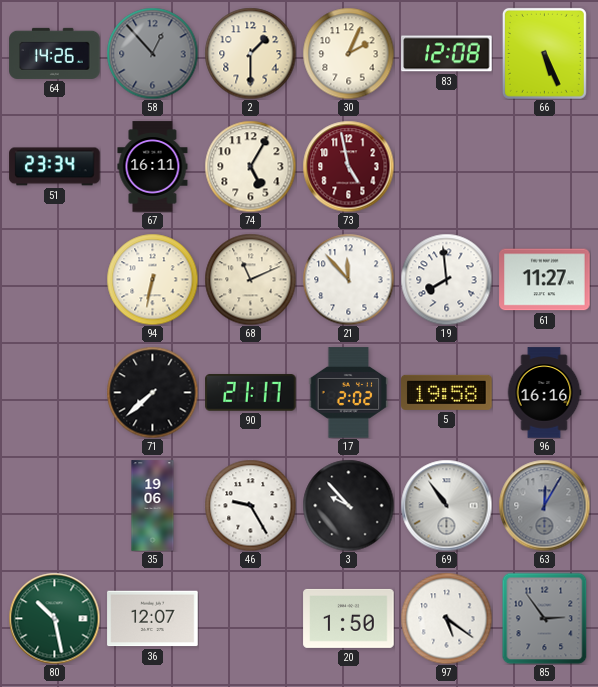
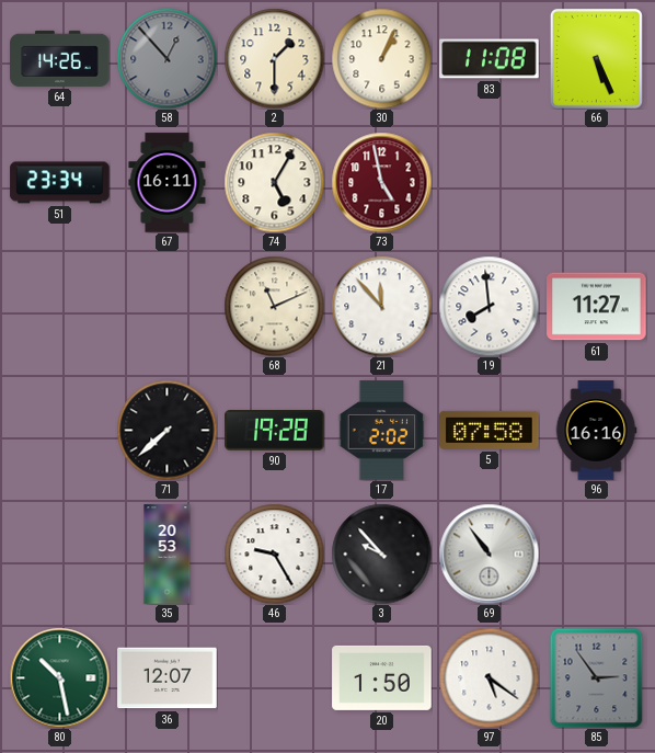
30: 2:04 -> 1:04 (381, 58)
83: 12:08 -> 11:08 (490, 59)
94: 6:32 -> none (152, 279)
90: 21:17 -> 19:28 (275, 431)
5: 19:58 -> 07:58 (490, 430)
35: 19:06 -> 20:53 (168, 555)
63: 12:05 -> none (544, 505)
